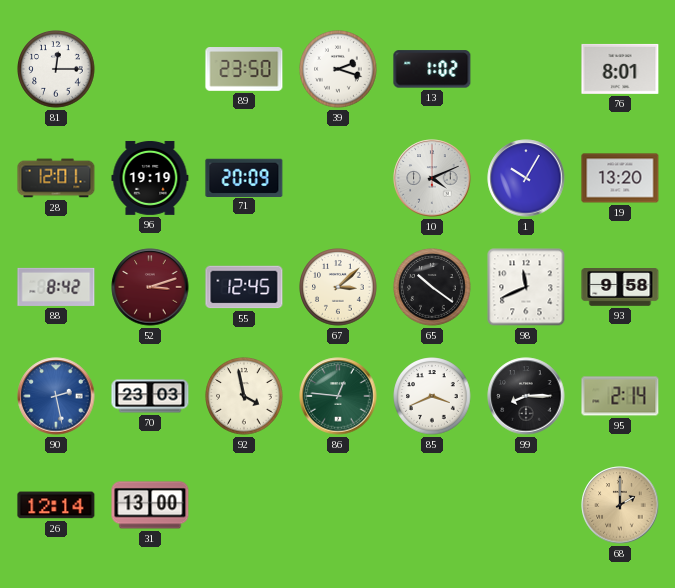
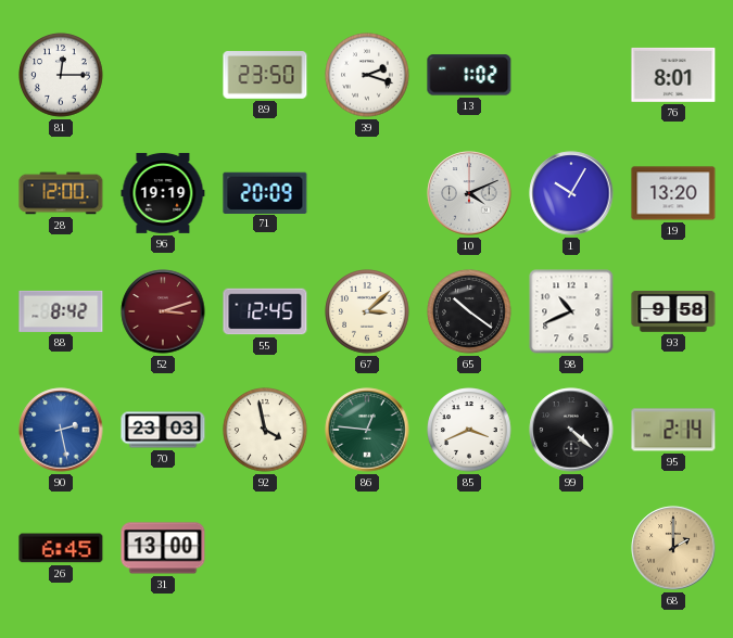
28: 12:01 -> 12:00 (61, 193)
98: 11:41 -> 10:41 (571, 311)
99: 8:15 -> 4:22 (571, 430)
26: 12:14 -> 6:45 (61, 548)
